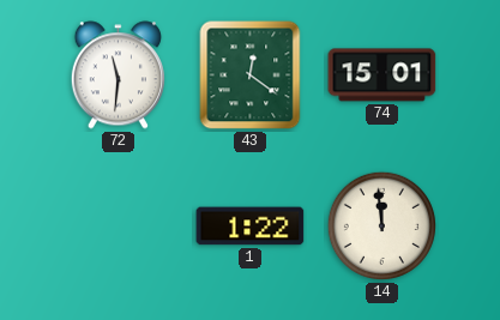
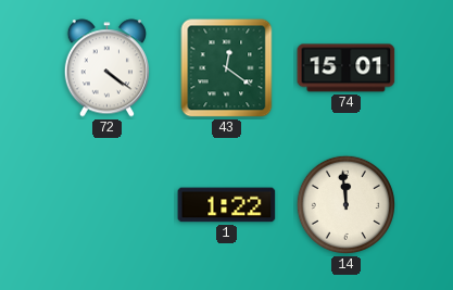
72: 11:31 -> 4:21 (106, 68)
